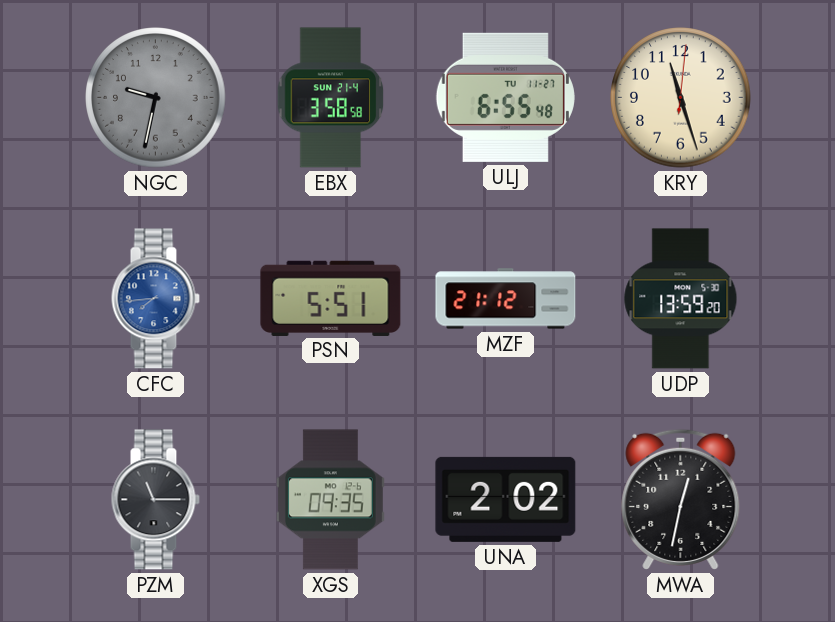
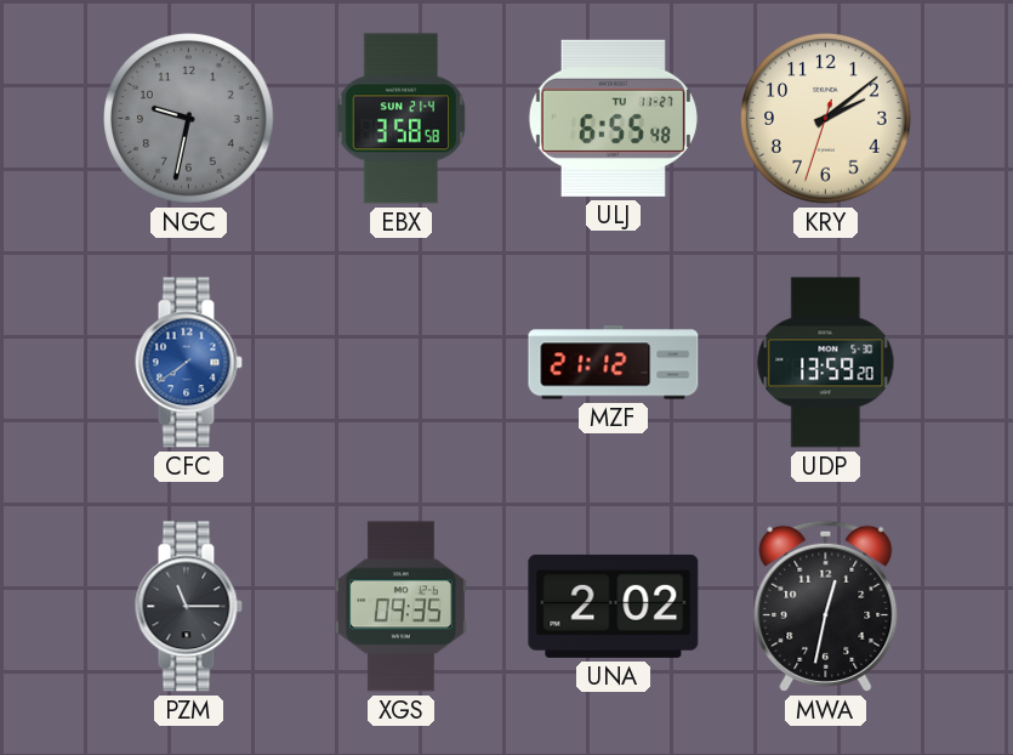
KRY: 11:27 -> 2:08 (826, 119)
CFC: 7:44 -> 7:39 (188, 363)
PSN: 5:51 -> none (331, 298)
